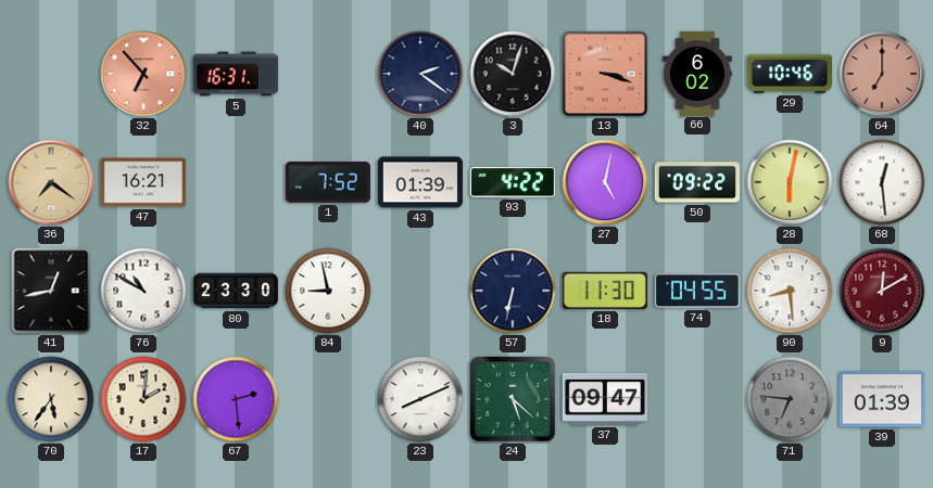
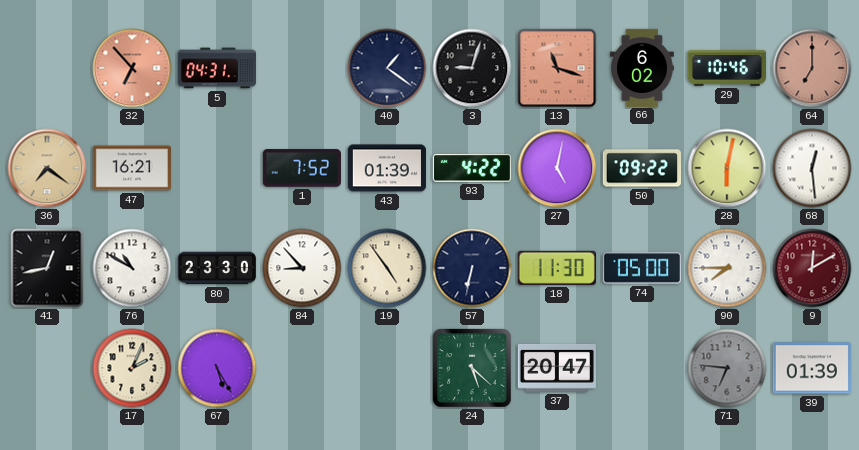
5: 16:31 -> 04:31 (216, 68)
40: 2:21 -> 1:21 (387, 68)
3: 10:03 -> 9:03 (472, 68)
13: 3:18 -> 11:18 (557, 68)
84: 8:58 -> 8:53 (302, 268)
19: none -> 4:54 (387, 268)
74: 04:55 -> 05:00 (642, 268)
90: 8:29 -> 7:45 (727, 268)
70: 5:36 -> none (51, 399)
17: 2:01 -> 2:04 (132, 368)
67: 2:29 -> 5:25 (217, 368)
23: 8:11 -> none (420, 399)
37: 09:47 -> 20:47 (557, 368)
